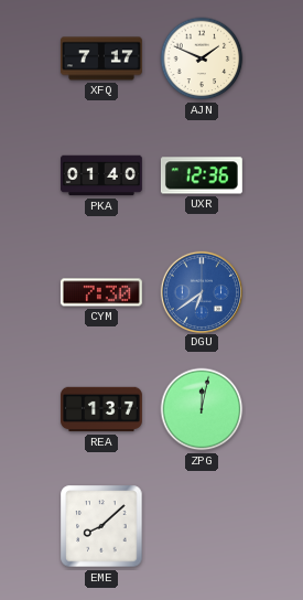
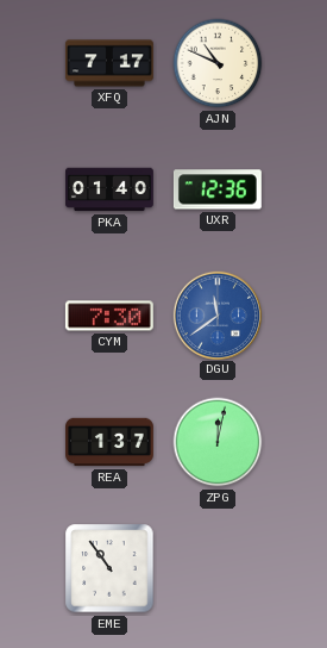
AJN: 1:49 -> 10:49 (218, 63)
DGU: 6:39 -> 11:39 (216, 314)
EME: 8:08 -> 10:54 (109, 568)
